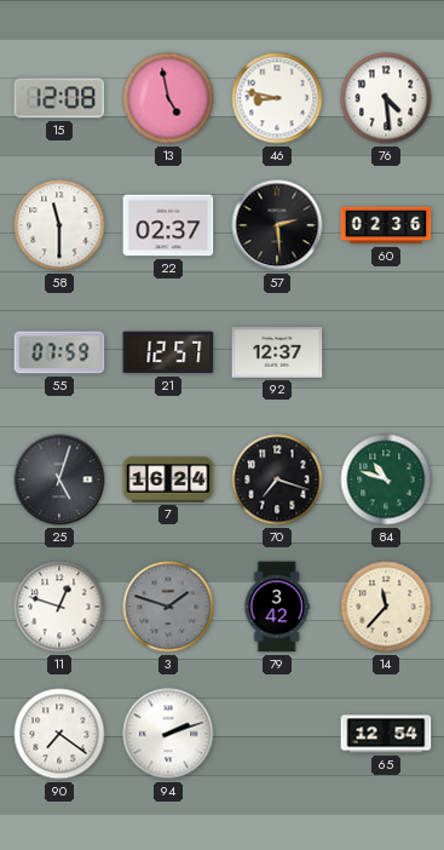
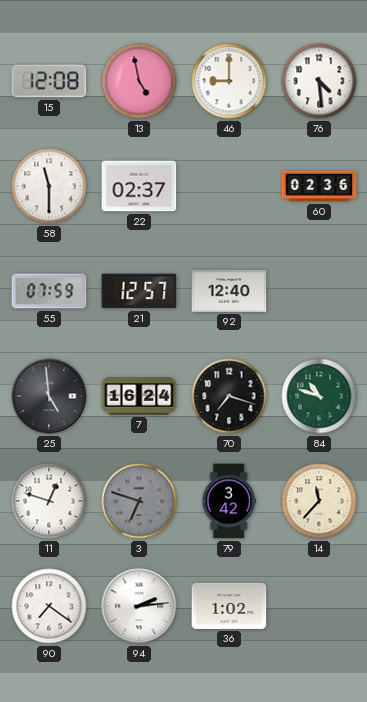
46: 8:47 -> 9:00 (229, 81)
57: 2:29 -> none (277, 225)
92: 12:37 -> 12:40 (229, 291)
25: 5:03 -> 4:59 (49, 396)
3: 1:48 -> 6:48 (139, 501)
94: 2:12 -> 2:14 (139, 606)
36: none -> 1:02 (229, 606)
65: 12:54 -> none (386, 734)
